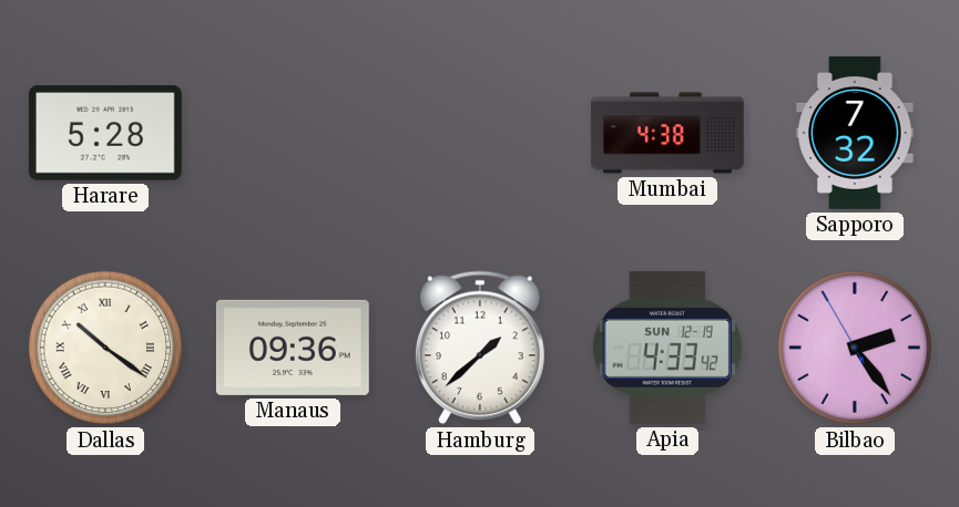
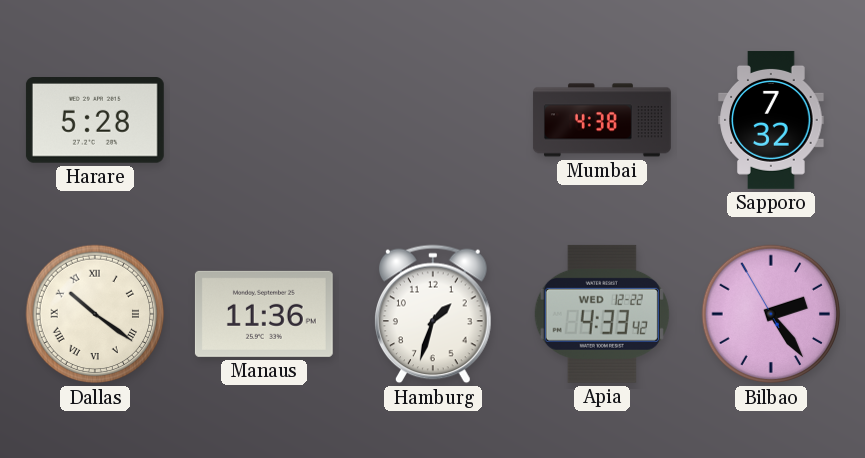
Manaus: 09:36 -> 11:36 (264, 314)
Hamburg: 1:38 -> 1:33 (434, 314)
Apia date: SUN 12-19 -> WED 12-22 (602, 314)
